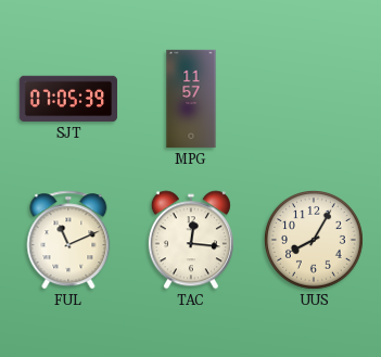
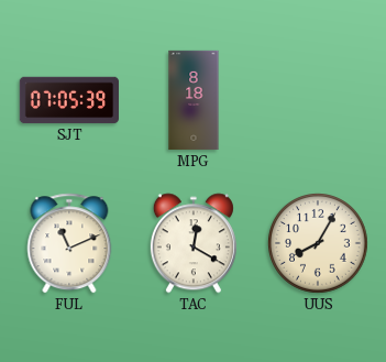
MPG: 11:57 -> 8:18 (194, 100)
TAC: 12:16 -> 12:20 (194, 243)
